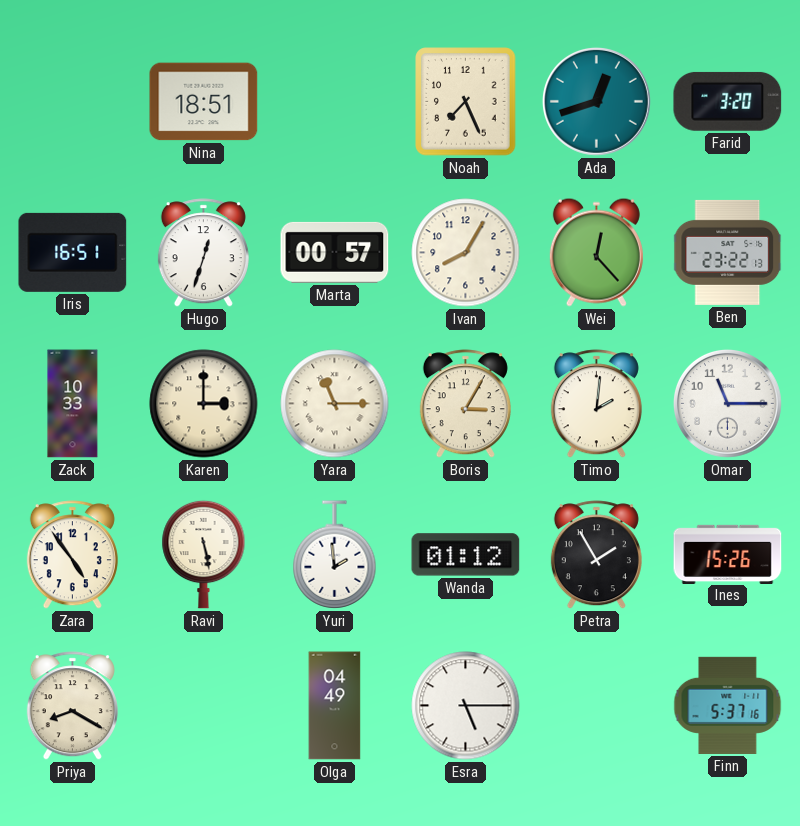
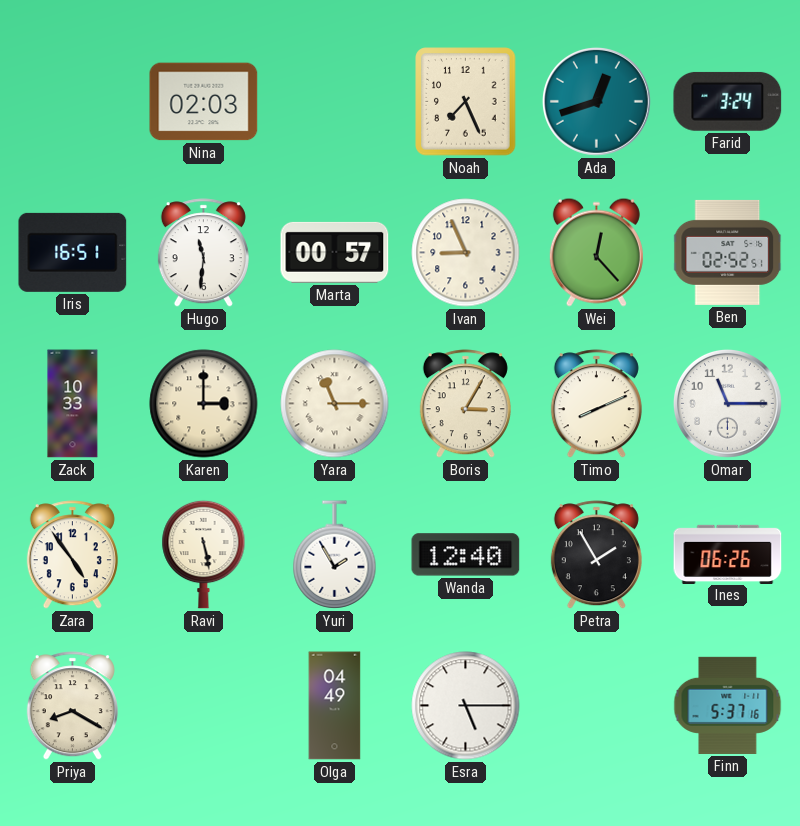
Nina: 18:51 -> 02:03 (204, 102)
Farid: 3:20 -> 3:24 (728, 101)
Hugo: 12:33 -> 11:31 (203, 253)
Ivan: 8:05 -> 8:56 (466, 253)
Ben: 23:22 -> 02:52 (728, 252)
Timo: 2:01 -> 8:11 (596, 404)
Yuri: 1:59 -> 1:55 (335, 555)
Wanda: 01:12 -> 12:40 (466, 555)
Ines: 15:26 -> 06:26 (728, 554)
